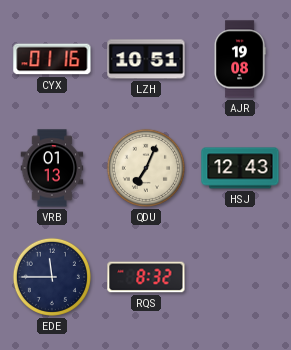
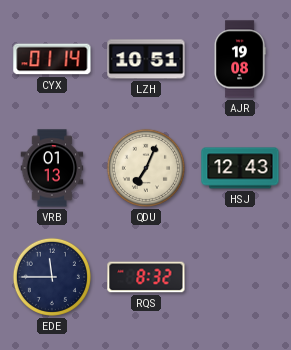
CYX: 01:16 -> 01:14 (52, 59)
